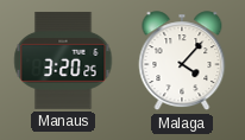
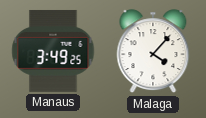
Manaus: 3:20 -> 3:49 (53, 51)
